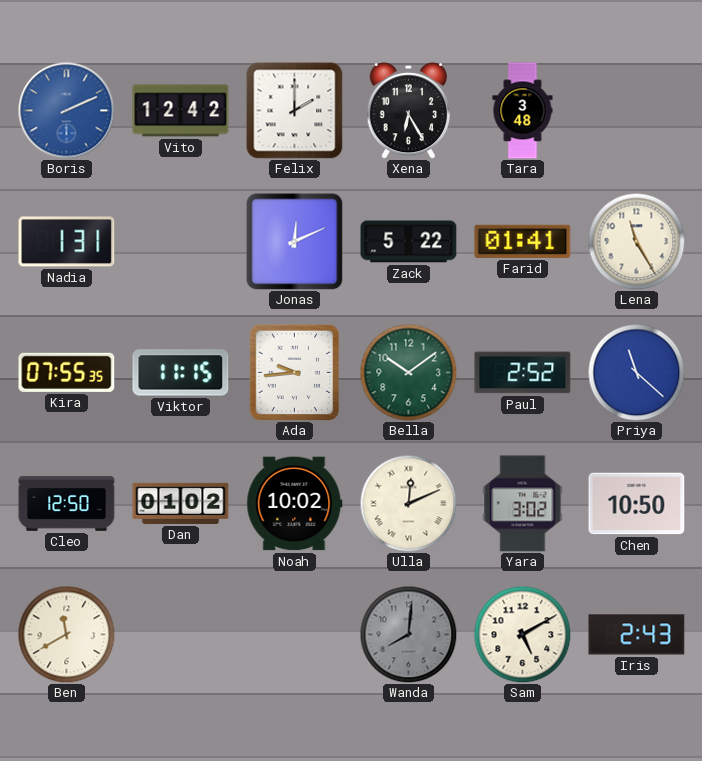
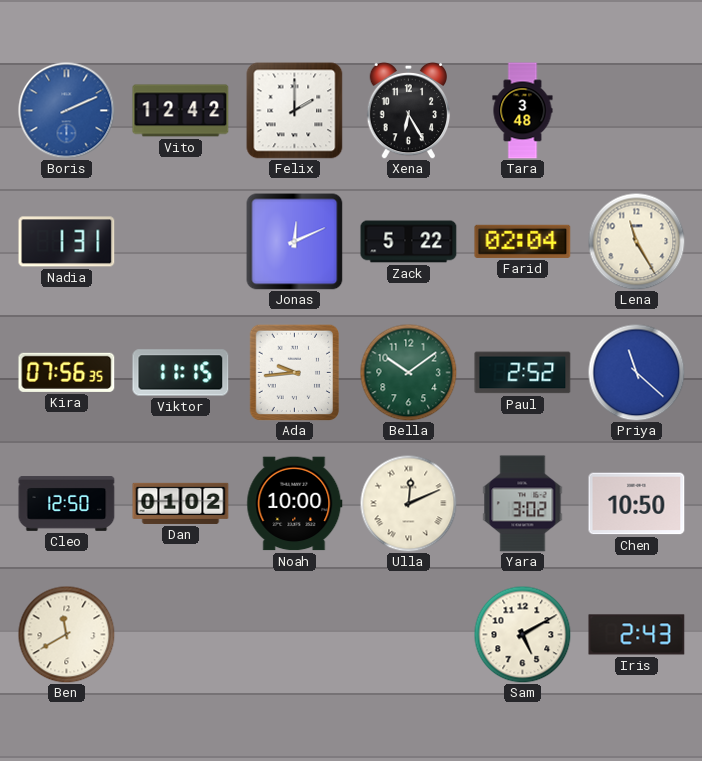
Farid: 01:41 -> 02:04 (523, 241)
Kira: 07:55 -> 07:56 (67, 372)
Noah: 10:02 -> 10:00 (295, 504)
Wanda: 8:01 -> none (408, 634)
